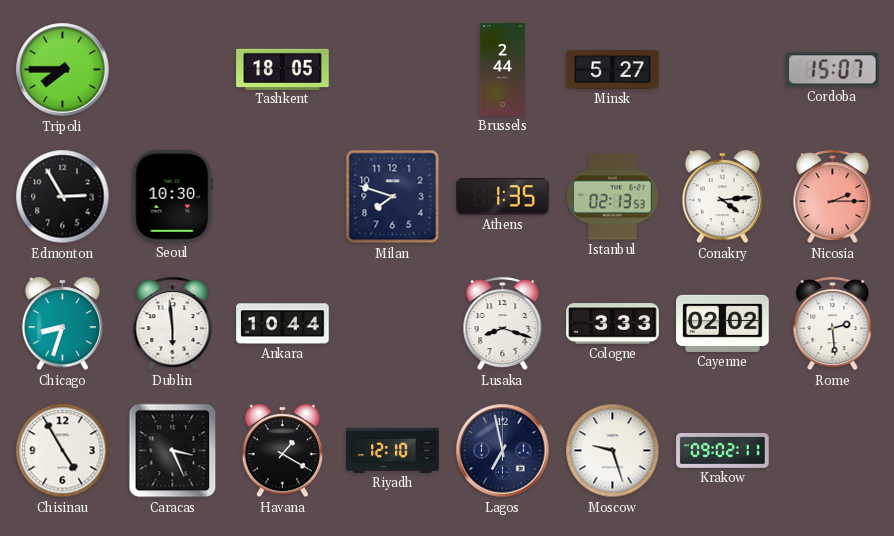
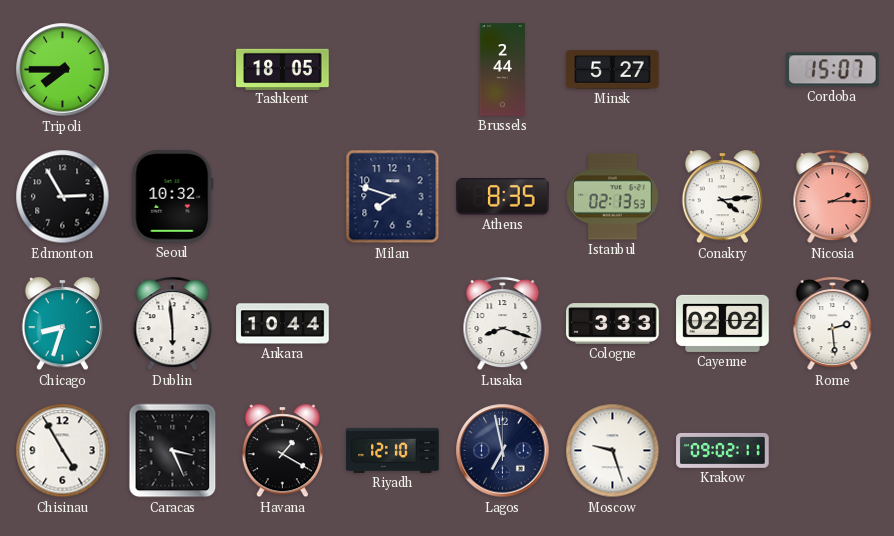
Seoul: 10:30 -> 10:32 (173, 197)
Athens: 1:35 -> 8:35 (503, 197)
